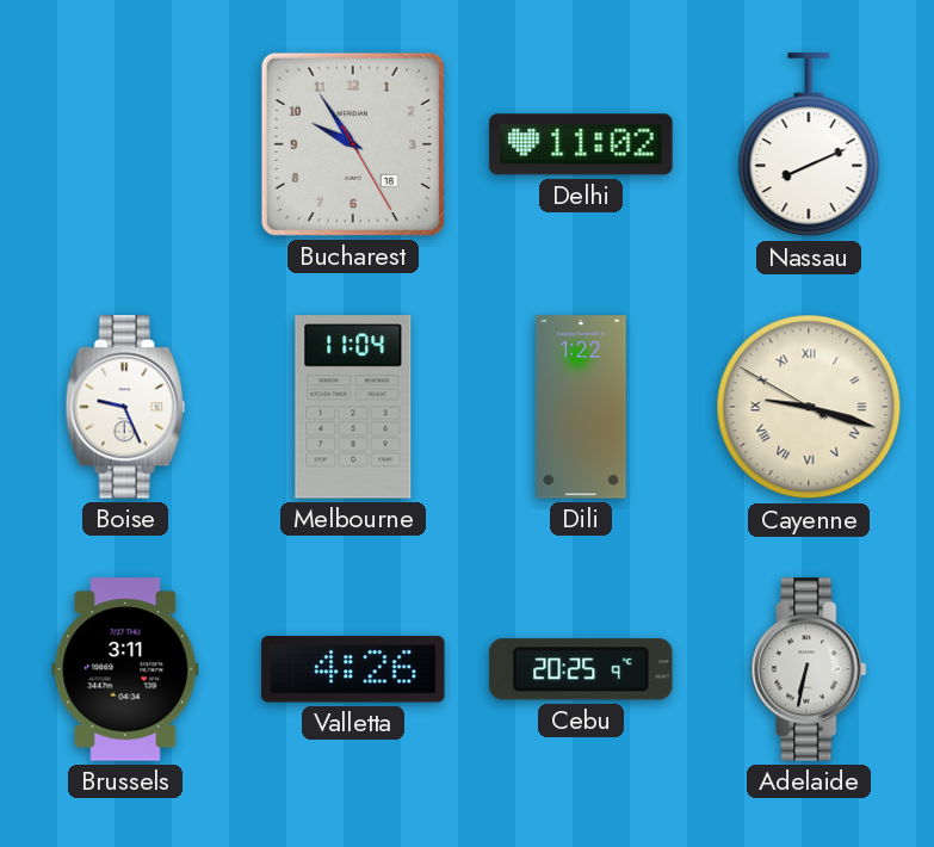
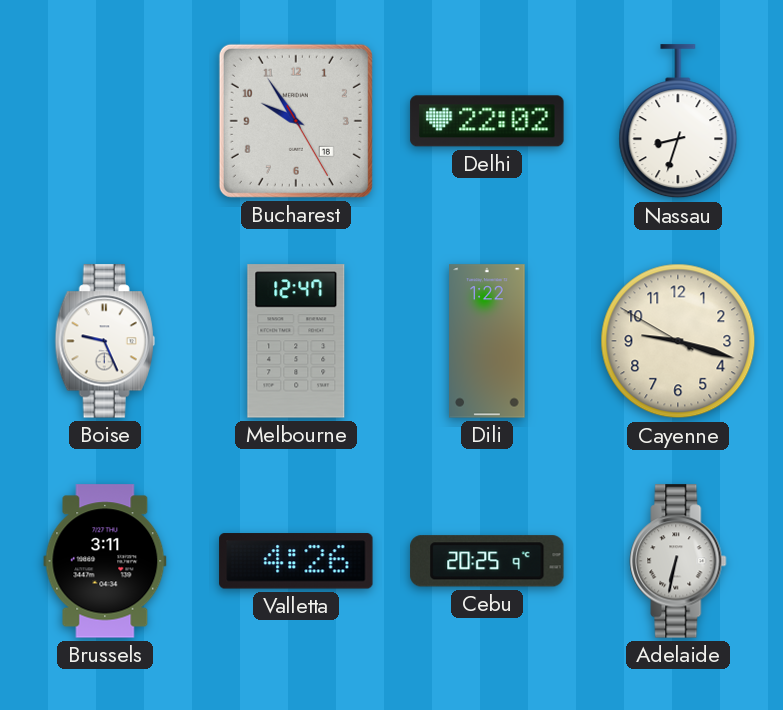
Delhi: 11:02 -> 22:02 (487, 121)
Nassau: 8:11 -> 8:33 (678, 122)
Melbourne: 11:04 -> 12:47 (296, 341)
Cayenne numerals: Roman -> Arabic (678, 341)
